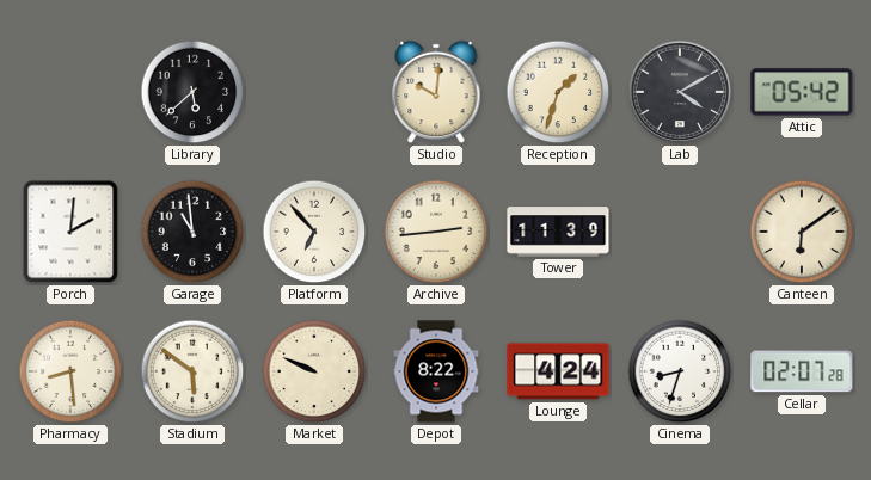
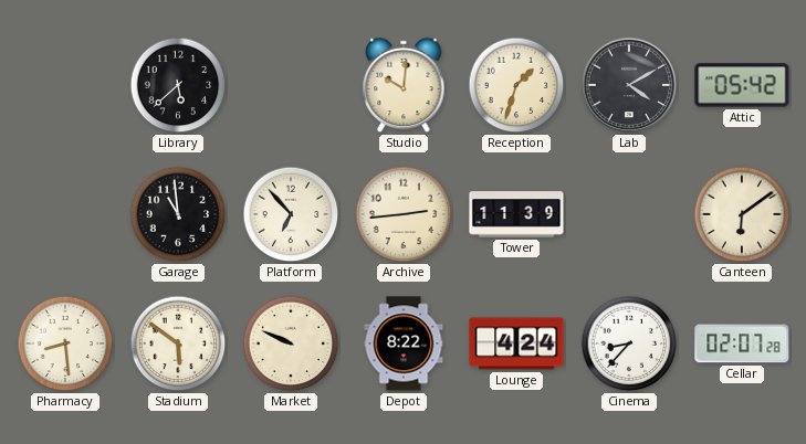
Porch: 2:01 -> none (70, 232)
Cinema: 8:33 -> 8:37 (629, 343)
